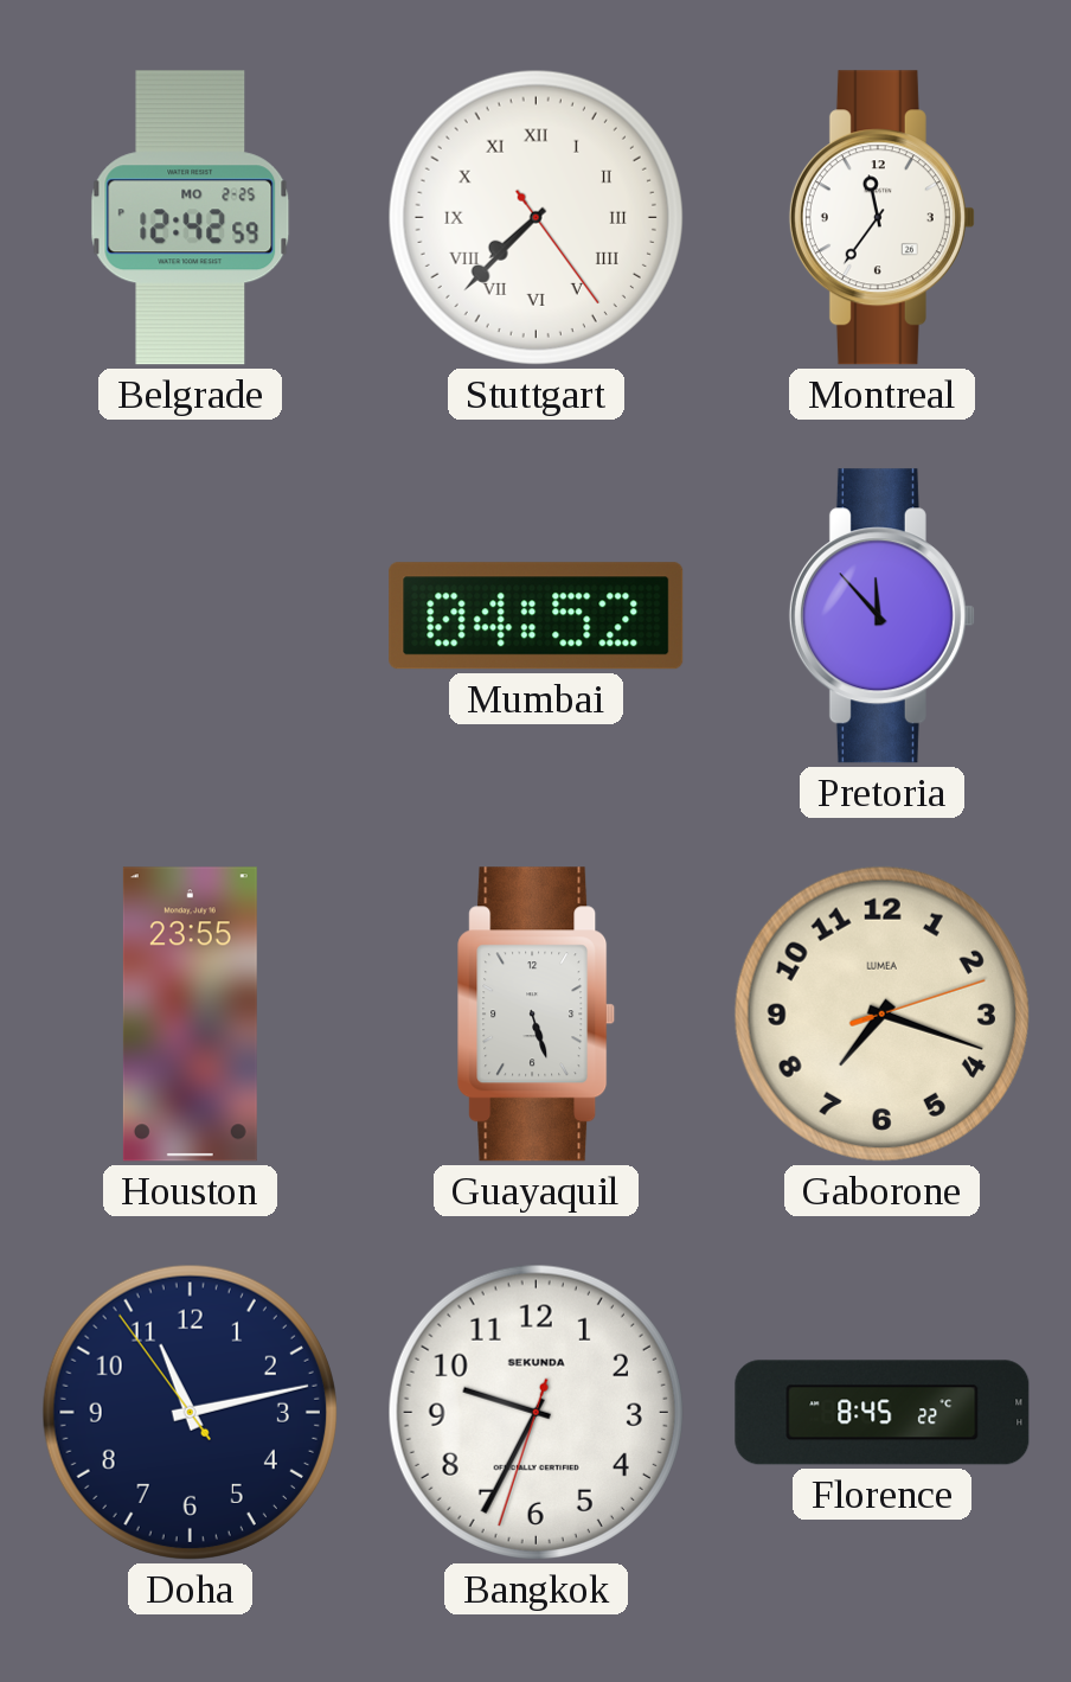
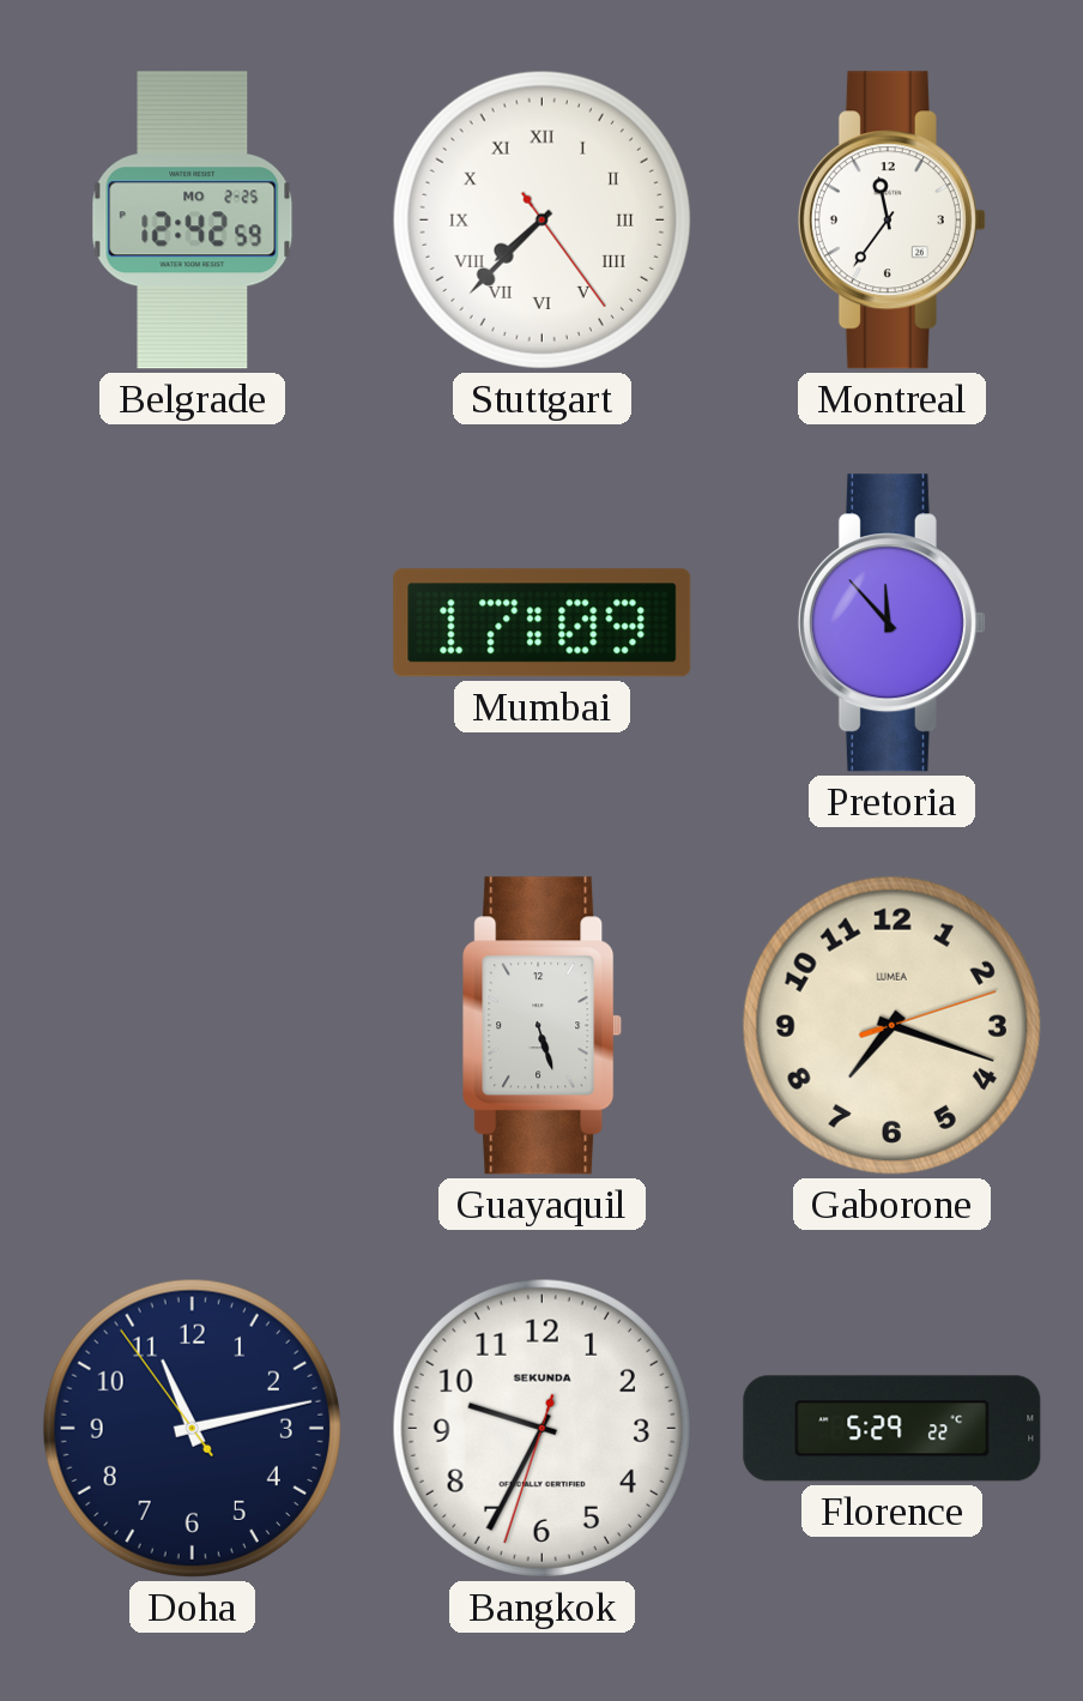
Mumbai: 04:52 -> 17:09 (543, 623)
Houston: 23:55 -> none (190, 1015)
Florence: 8:45 -> 5:29 (893, 1429)
